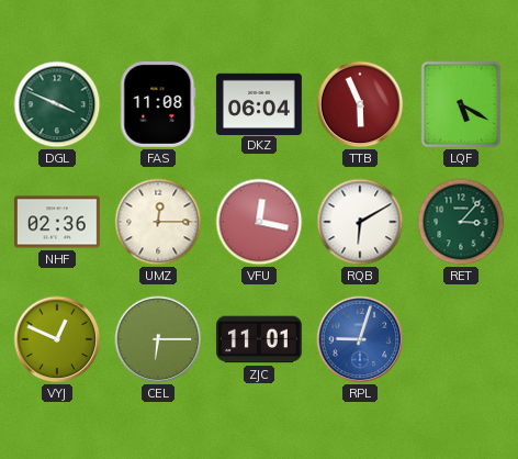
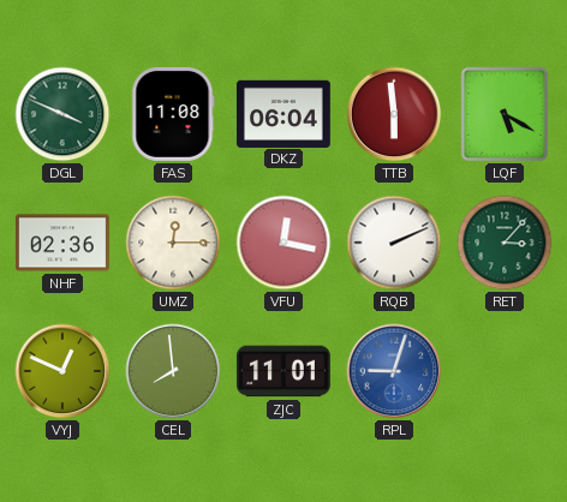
TTB: 5:56 -> 5:59 (394, 114)
RQB: 6:10 -> 2:11 (394, 243)
CEL: 6:15 -> 7:59 (173, 371)
